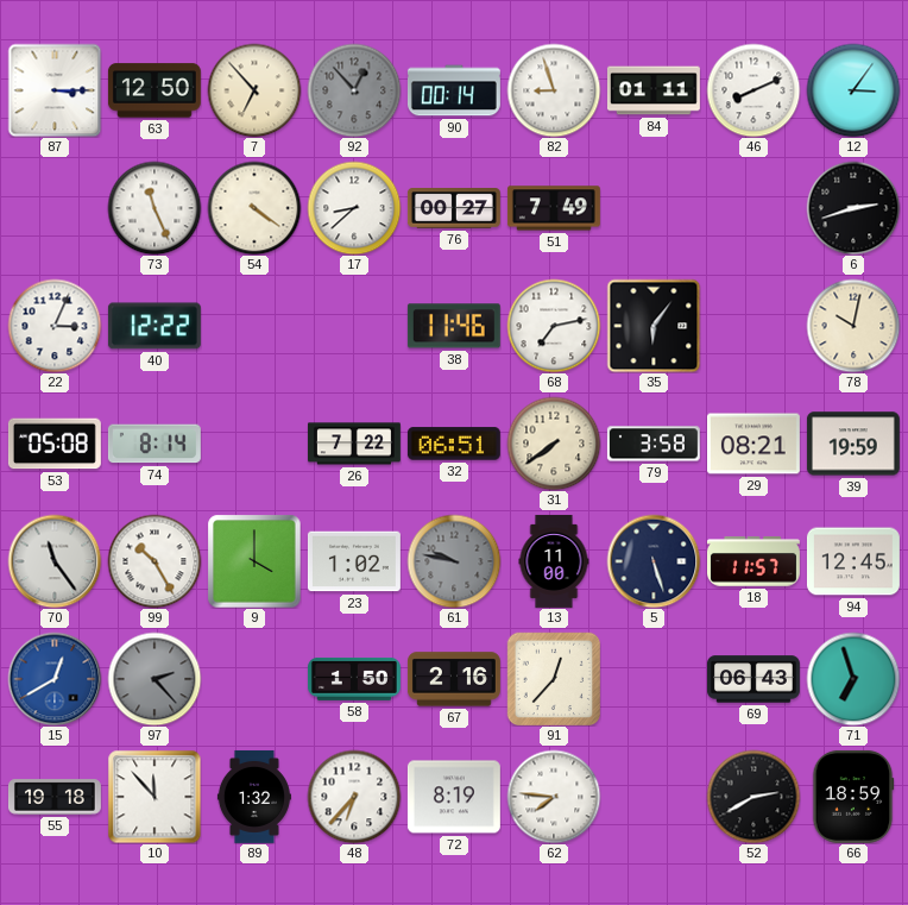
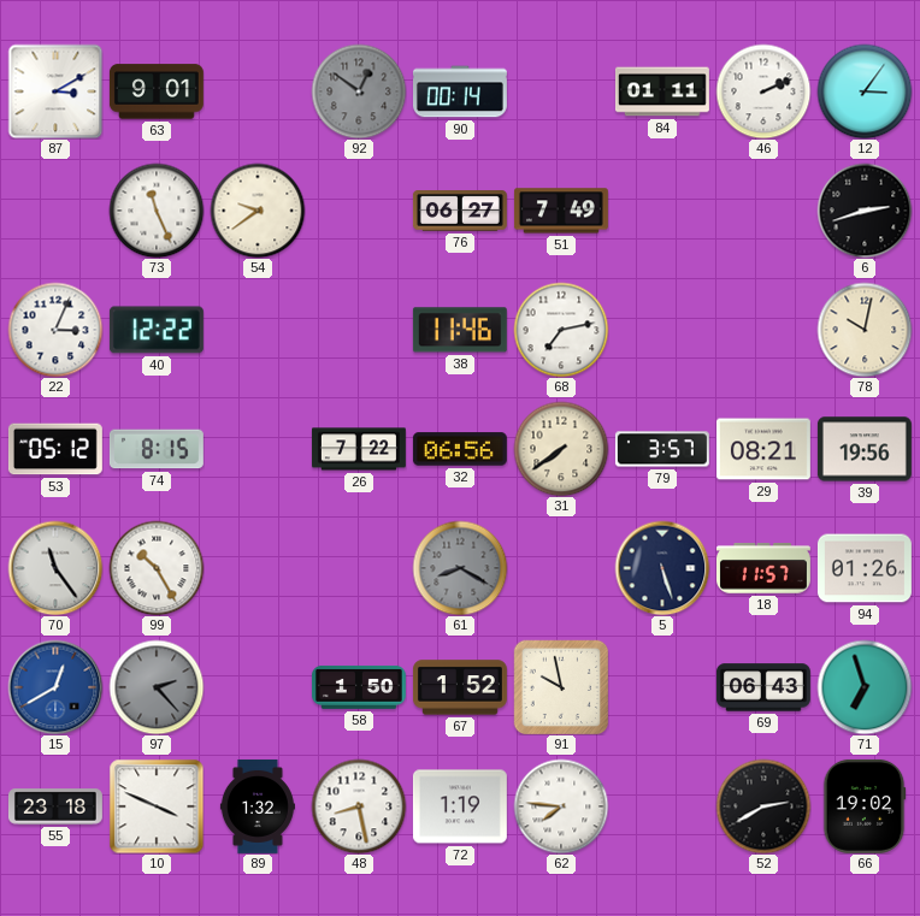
87: 3:15 -> 3:10 (55, 91)
63: 12:50 -> 9:01 (157, 91)
7: 6:53 -> none (254, 90)
92: 12:53 -> 12:51 (359, 91)
82: 8:57 -> none (554, 90)
46: 8:11 -> 2:11 (763, 91)
54: 4:21 -> 9:39 (258, 211)
17: 8:38 -> none (354, 208)
76: 00:27 -> 06:27 (460, 212)
35: 6:06 -> none (654, 326)
53: 05:08 -> 05:12 (55, 449)
74: 8:14 -> 8:15 (157, 449)
32: 06:51 -> 06:56 (460, 449)
79: 3:58 -> 3:57 (662, 449)
39: 19:59 -> 19:56 (865, 449)
9: 4:00 -> none (254, 561)
23: 1:02 -> none (354, 561)
61: 9:47 -> 8:20 (460, 568)
13: 11:00 -> none (554, 561)
94: 12:45 -> 01:26 (865, 568)
67: 2:16 -> 1:52 (460, 687)
91: 12:37 -> 9:58 (560, 686)
55: 19:18 -> 23:18 (55, 806)
10: 11:53 -> 3:49 (157, 806)
48: 6:37 -> 8:28 (359, 806)
72: 8:19 -> 1:19 (460, 806)
66: 18:59 -> 19:02 (865, 806)
